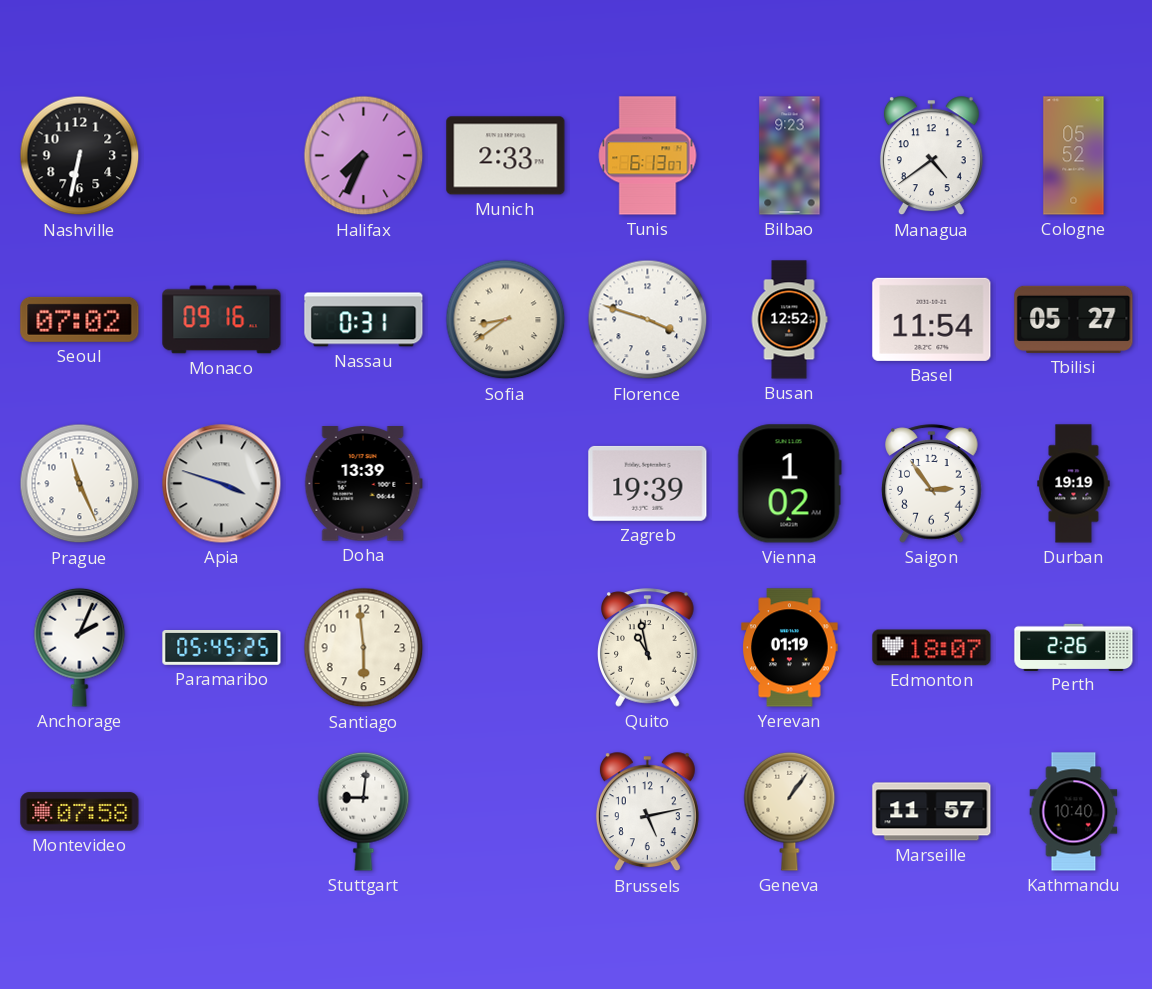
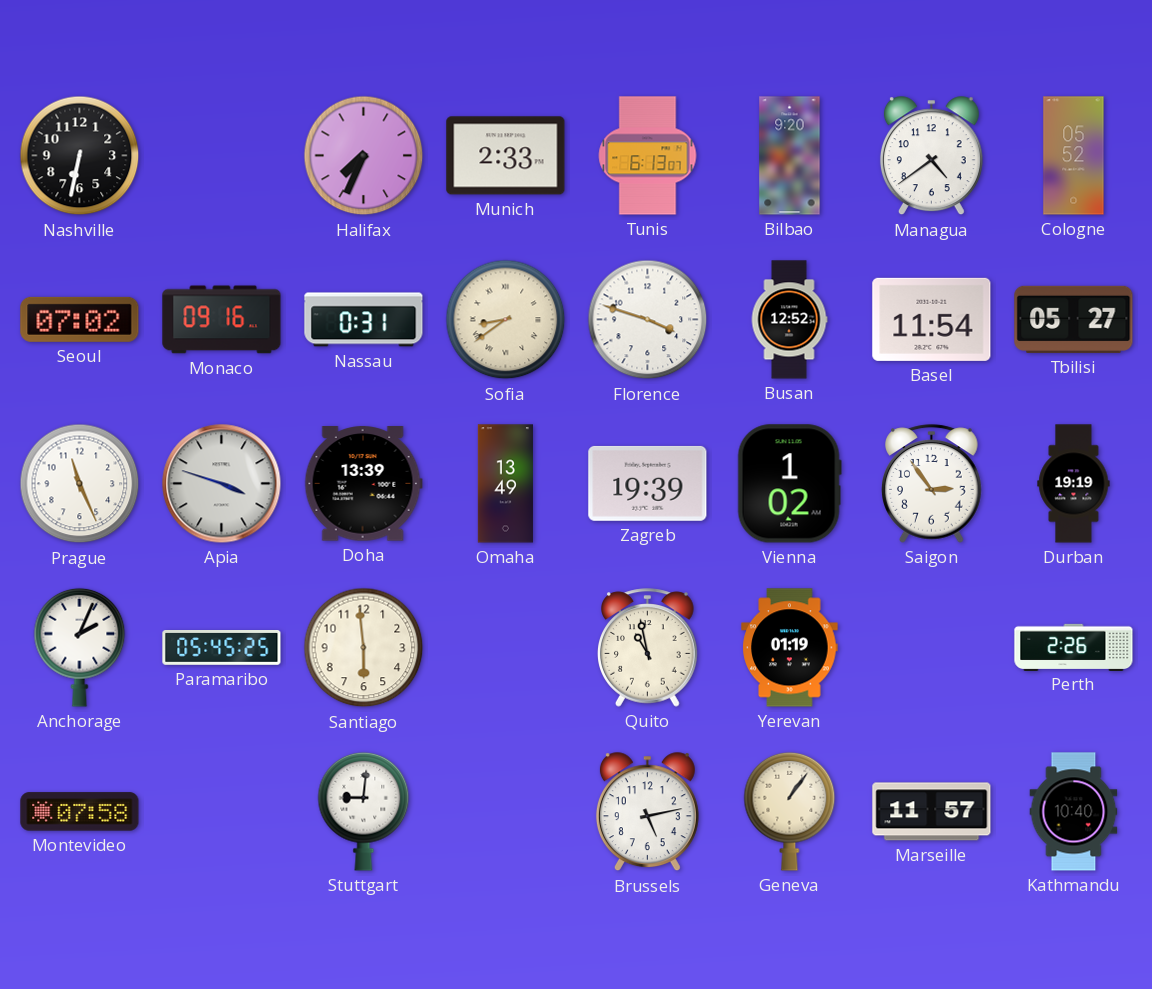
Bilbao: 9:23 -> 9:20 (790, 156)
Omaha: none -> 13:49 (505, 484)
Edmonton: 18:07 -> none (932, 648)
